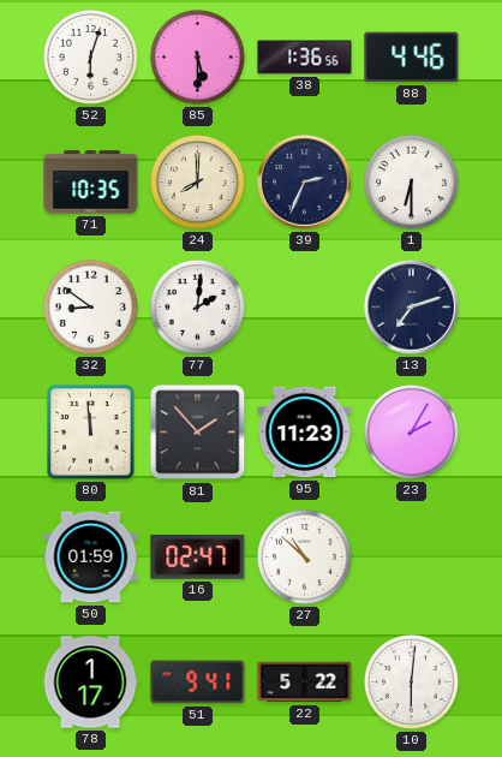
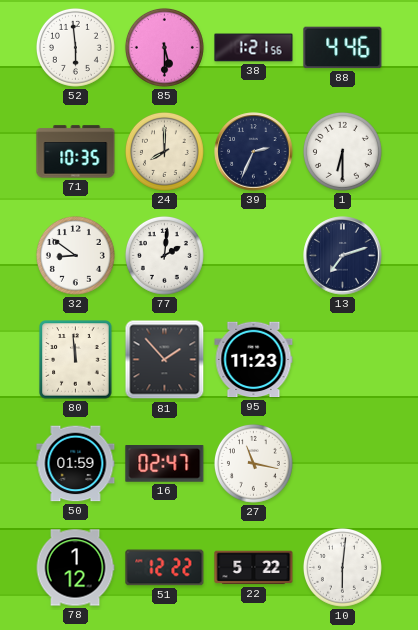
52: 6:03 -> 5:59 (75, 47)
38: 1:36 -> 1:21 (254, 48)
23: 2:05 -> none (411, 431)
27: 10:52 -> 11:17 (253, 463)
78: 1:17 -> 1:12 (75, 568)
51: 9:41 -> 12:22 (165, 568)
